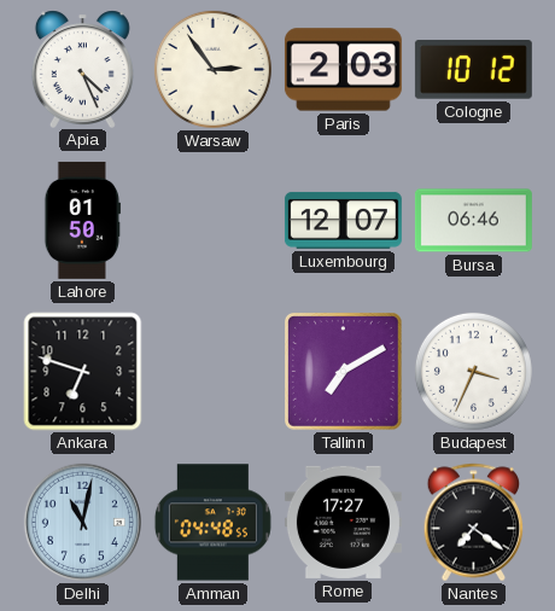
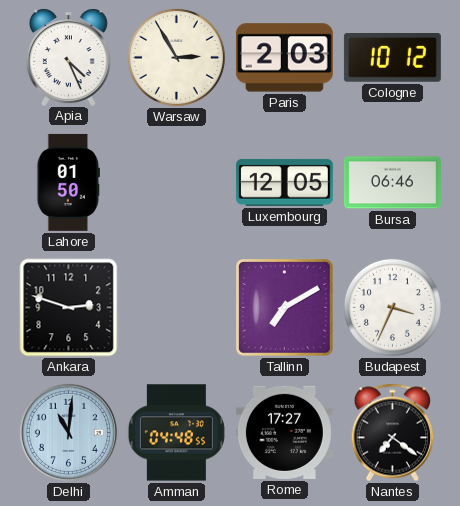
Warsaw: 2:54 -> 2:55 (176, 57)
Luxembourg: 12:07 -> 12:05 (284, 182)
Ankara: 6:48 -> 2:48 (69, 308)
Delhi: 11:02 -> 11:01 (68, 432)
